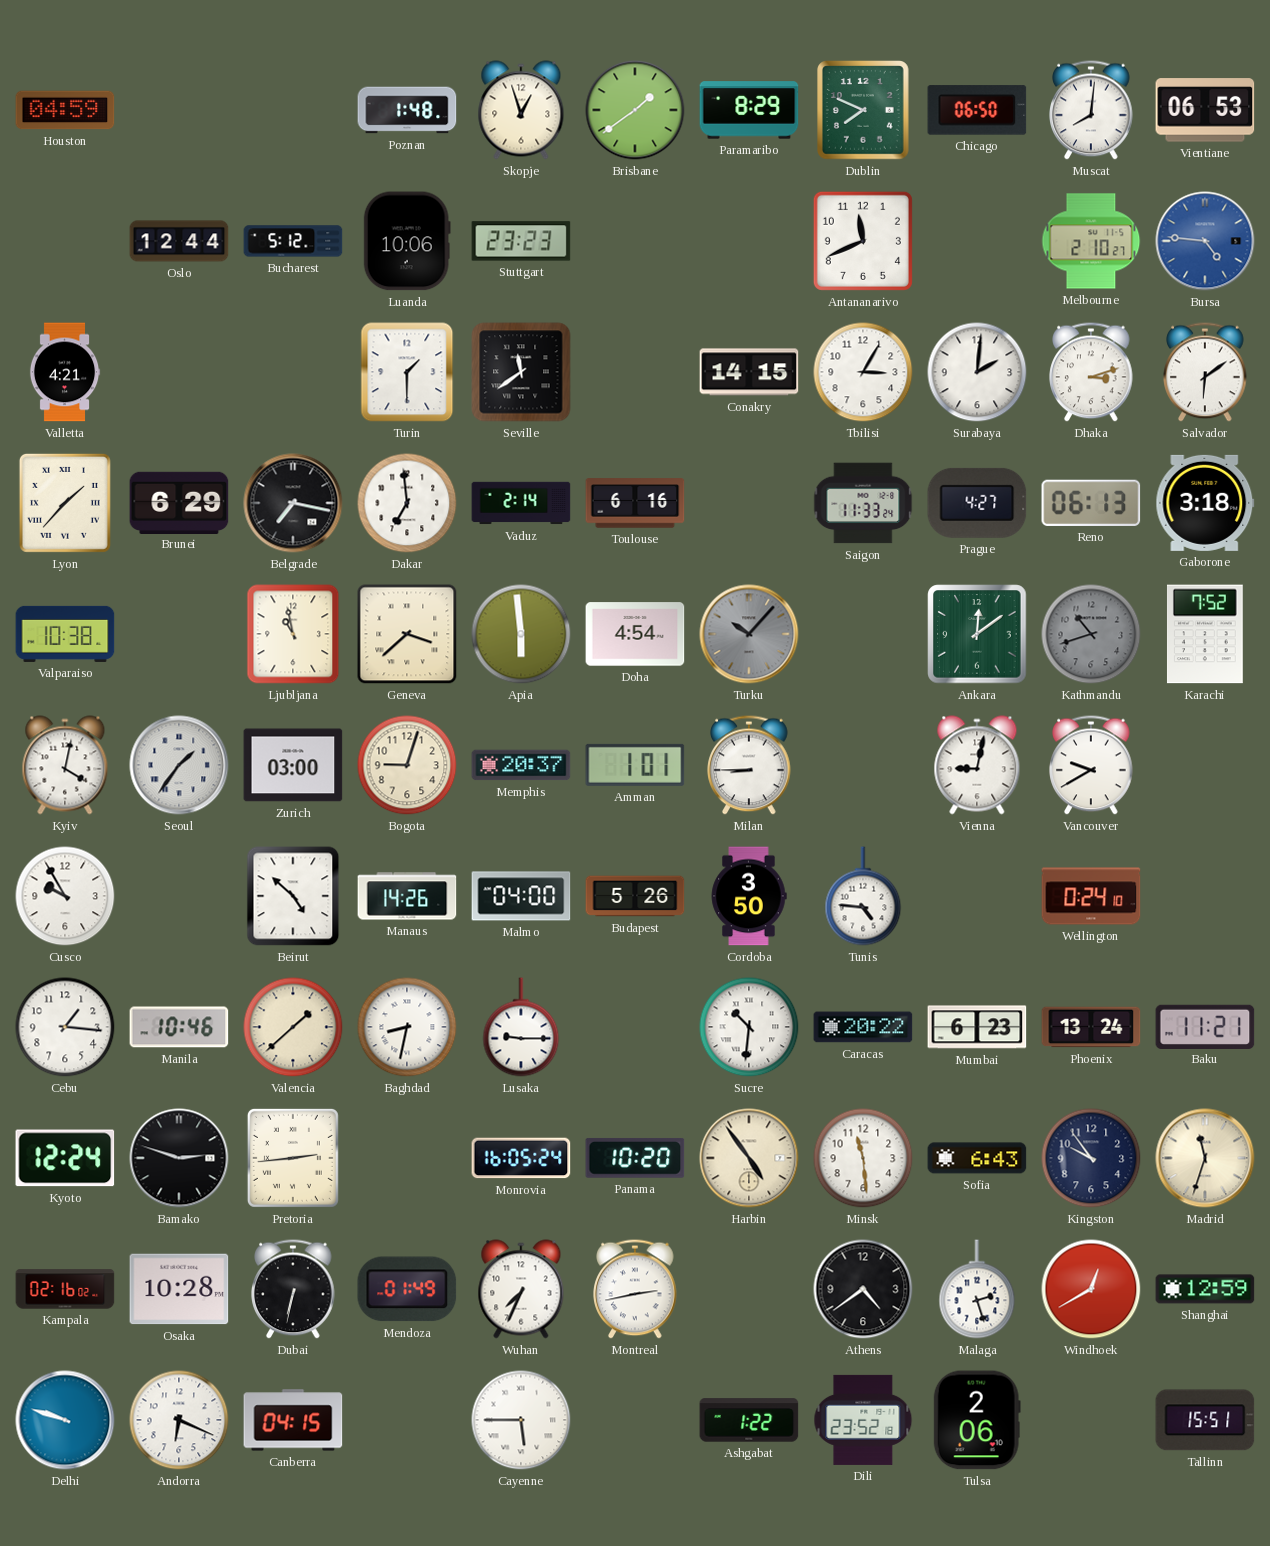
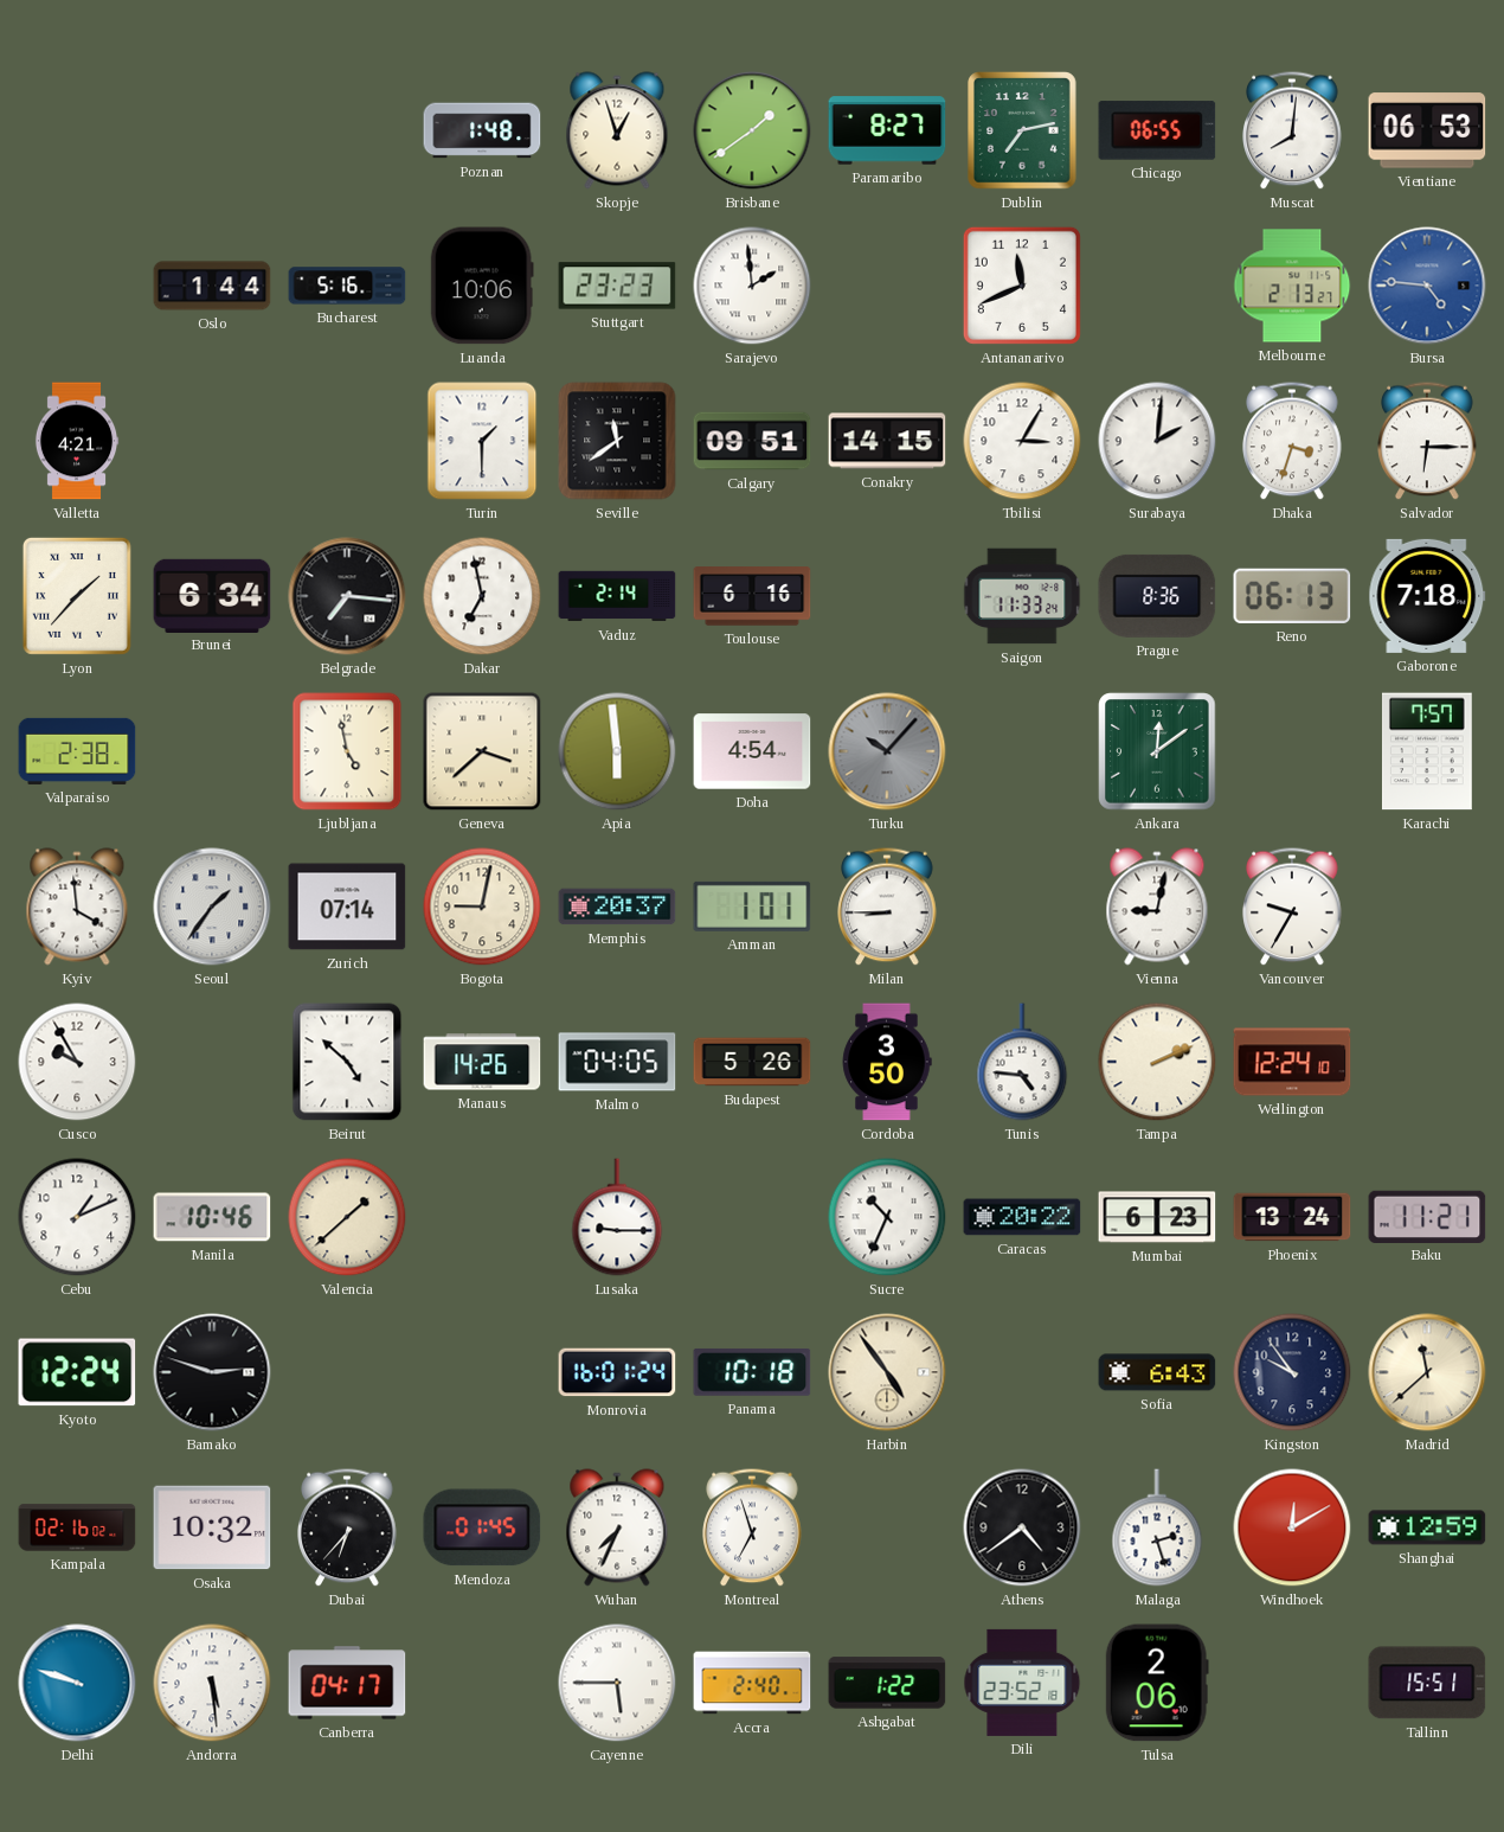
Houston: 04:59 -> none (65, 110)
Paramaribo: 8:29 -> 8:27 (887, 130)
Dublin: 7:49 -> 7:13 (1023, 132)
Chicago: 06:50 -> 06:55 (1157, 130)
Oslo: 12:44 -> 1:44 (212, 286)
Bucharest: 5:12 -> 5:16 (347, 286)
Sarajevo: none -> 1:59 (752, 286)
Melbourne: 2:10 -> 2:13 (1292, 286)
Calgary: none -> 09:51 (752, 441)
Dhaka: 3:12 -> 3:33 (1292, 441)
Salvador: 6:09 -> 6:15 (1427, 441)
Brunei: 6:29 -> 6:34 (212, 595)
Belgrade: 7:17 -> 7:16 (347, 596)
Dakar: 6:59 -> 6:58 (482, 596)
Prague: 4:27 -> 8:36 (1157, 596)
Gaborone: 3:18 -> 7:18 (1427, 596)
Valparaiso: 10:38 -> 2:38 (77, 751)
Ljubljana: 10:58 -> 4:58 (347, 751)
Kathmandu: 10:42 -> none (1091, 634)
Karachi: 7:52 -> 7:57 (1427, 751)
Kyiv: 4:02 -> 3:59 (77, 907)
Zurich: 03:00 -> 07:14 (347, 907)
Bogota: 9:03 -> 9:02 (482, 907)
Vancouver: 9:40 -> 9:35 (1292, 907)
Malmo: 04:00 -> 04:05 (617, 1062)
Tampa: none -> 2:11 (1157, 1062)
Wellington: 0:24 -> 12:24 (1292, 1062)
Cebu: 1:16 -> 1:11 (77, 1217)
Baghdad: 8:32 -> none (407, 1027)
Sucre: 10:31 -> 10:34 (887, 1217)
Pretoria: 2:44 -> none (293, 1158)
Monrovia: 16:05 -> 16:01 (617, 1372)
Panama: 10:20 -> 10:18 (752, 1372)
Minsk: 11:29 -> none (863, 1158)
Madrid: 11:33 -> 11:38 (1427, 1372)
Osaka: 10:28 -> 10:32 (212, 1527)
Dubai: 6:32 -> 6:37 (347, 1527)
Mendoza: 01:49 -> 01:45 (482, 1527)
Montreal: 2:43 -> 6:57 (752, 1527)
Windhoek: 12:40 -> 12:10 (1292, 1527)
Andorra: 6:19 -> 5:29 (212, 1683)
Canberra: 04:15 -> 04:17 (347, 1683)
Accra: none -> 2:40 (752, 1683)
